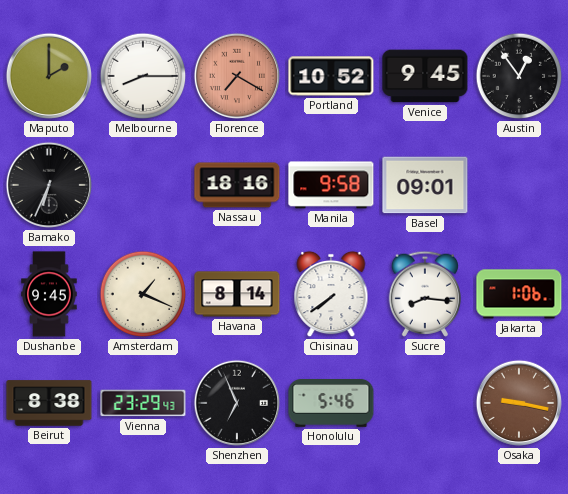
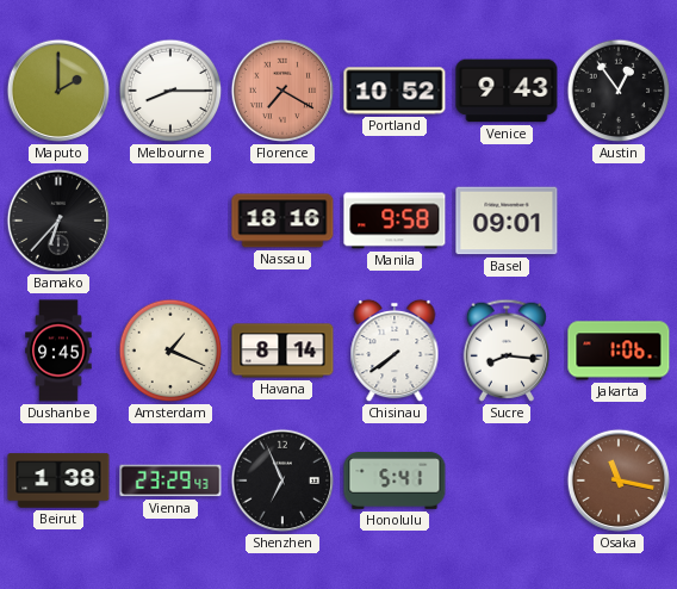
Venice: 9:45 -> 9:43 (507, 91)
Bamako: 6:34 -> 6:37 (58, 221)
Beirut: 8:38 -> 1:38 (58, 480)
Honolulu: 5:46 -> 5:41 (395, 482)
Osaka: 9:17 -> 11:17 (619, 480)
